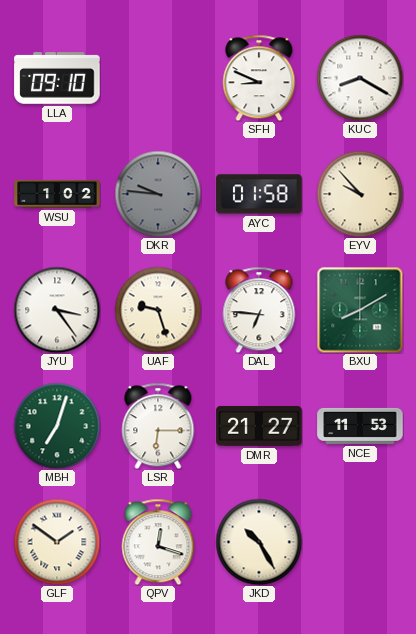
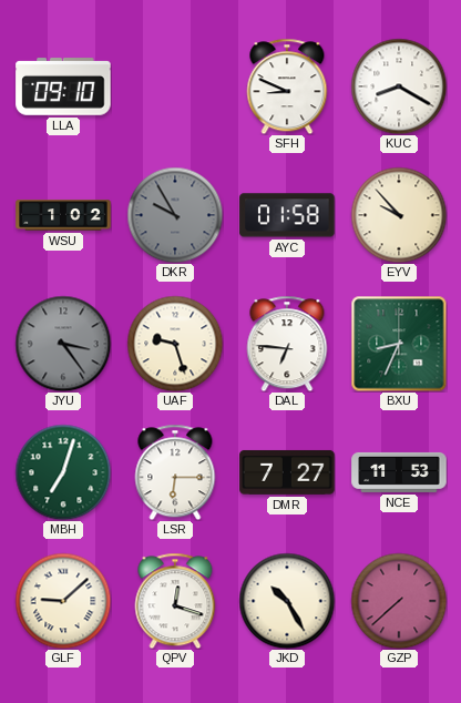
DKR: 9:46 -> 9:55 (175, 215)
JYU dial: white -> grey (63, 344)
BXU: 8:10 -> 8:34 (399, 344)
DMR: 21:27 -> 7:27 (287, 472)
GLF: 1:51 -> 9:08 (63, 601)
GZP: none -> 7:38 (399, 601)
